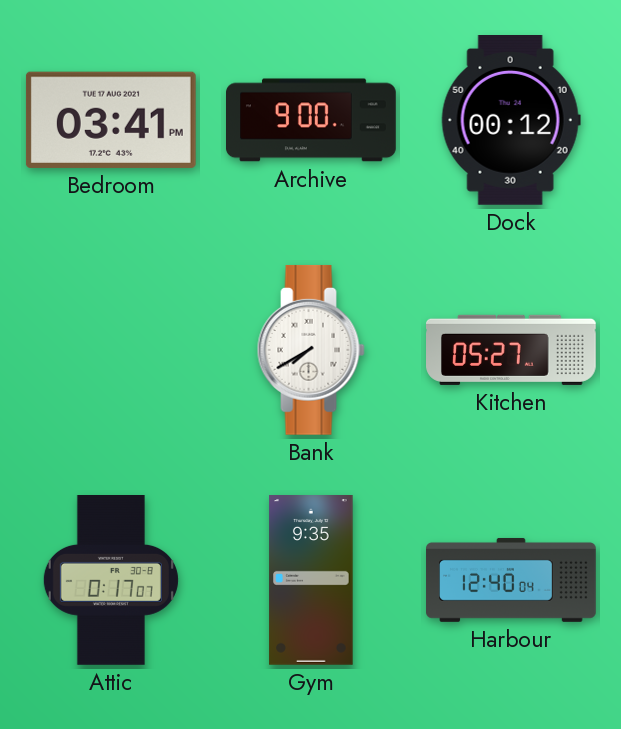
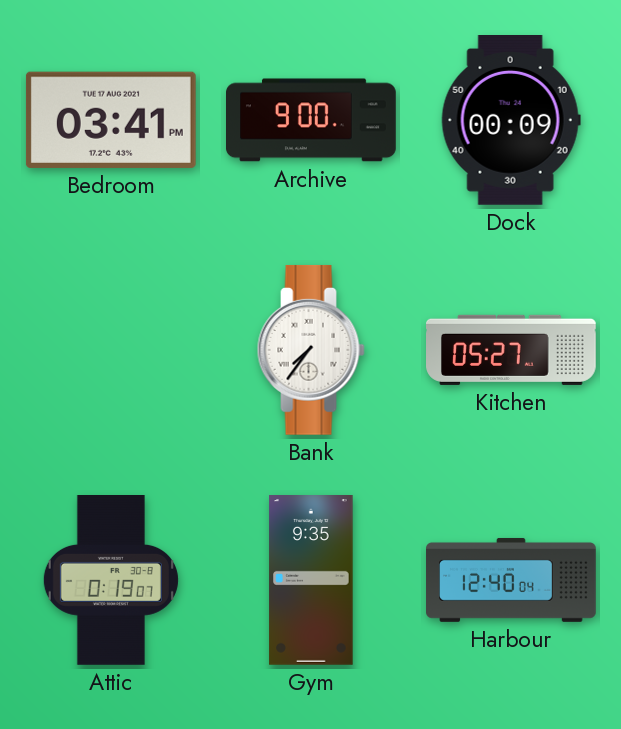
Dock: 00:12 -> 00:09 (511, 121)
Bank: 7:40 -> 7:36 (311, 350)
Attic: 0:17 -> 0:19 (111, 581)
